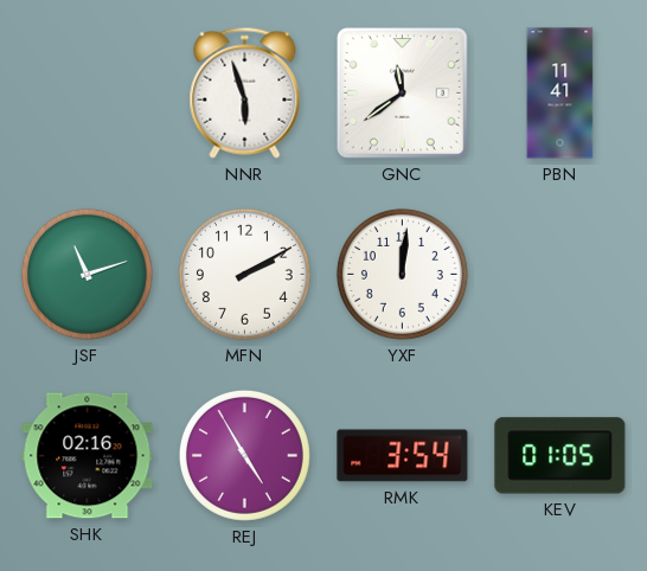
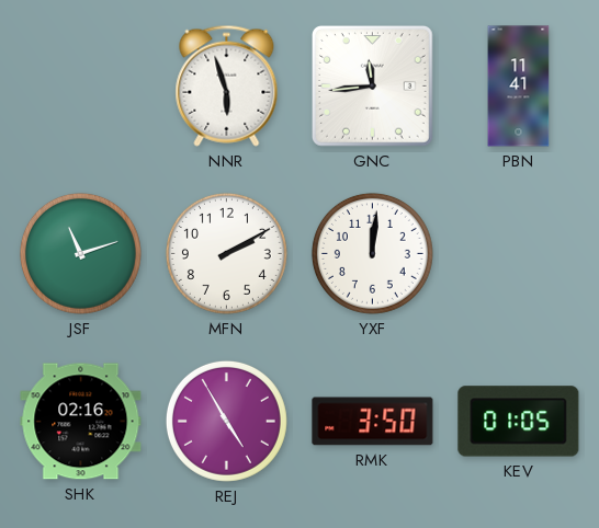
GNC: 11:39 -> 11:44 (373, 87)
RMK: 3:54 -> 3:50 (373, 422)
